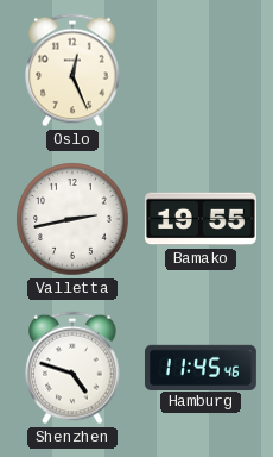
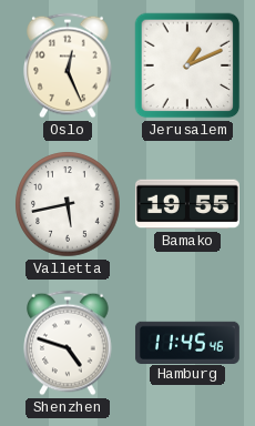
Jerusalem: none -> 1:11 (187, 65)
Valletta: 2:43 -> 5:43 (68, 204)
